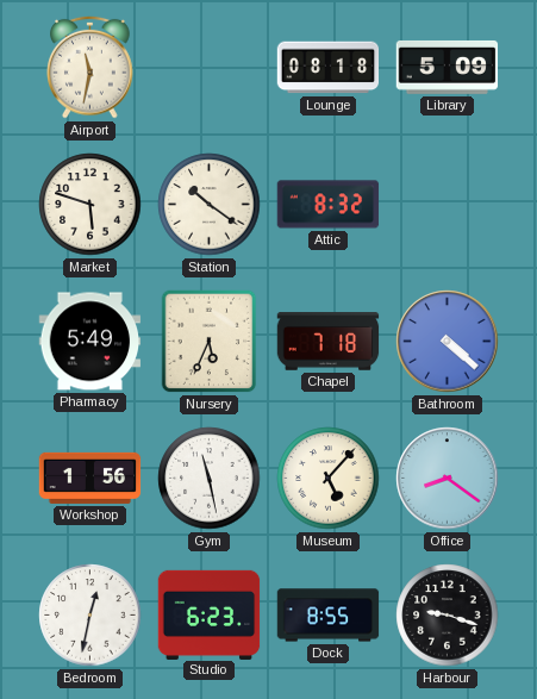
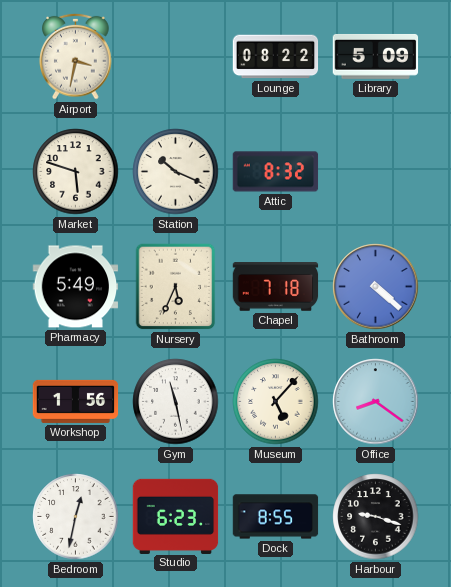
Airport: 11:32 -> 3:32 (76, 56)
Lounge: 08:18 -> 08:22 (276, 57)
Station: 10:21 -> 10:19 (176, 172)
